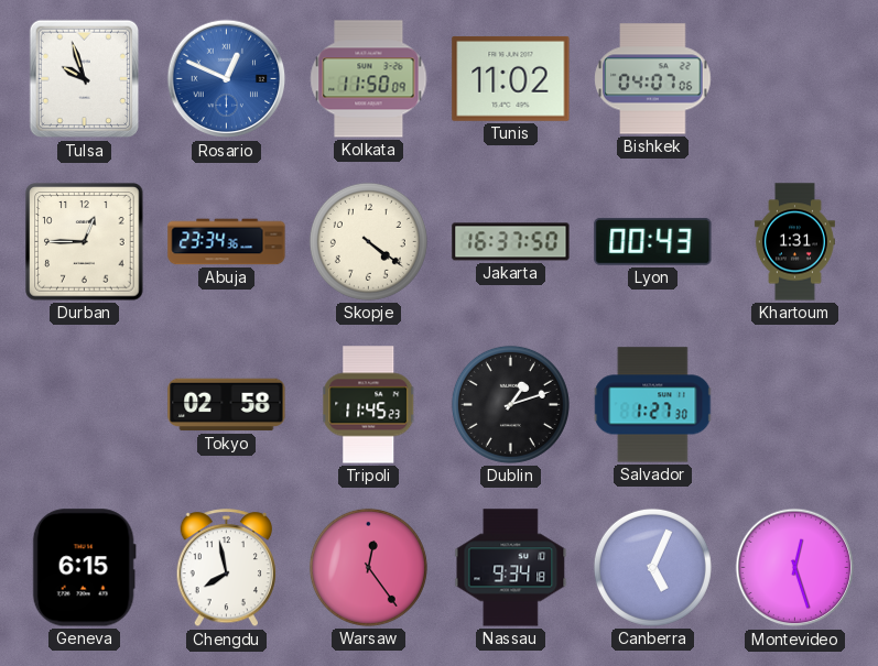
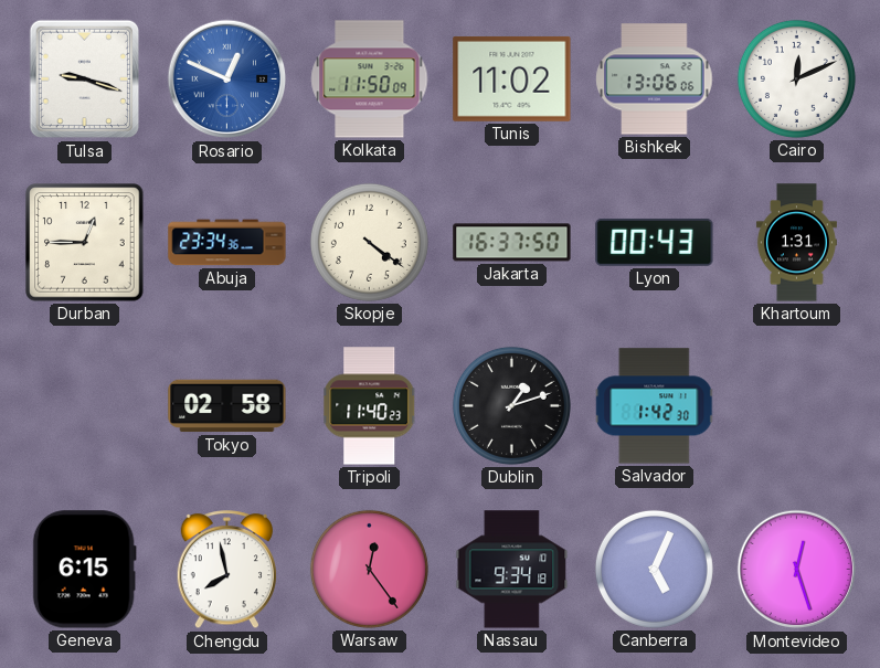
Tulsa: 9:57 -> 9:18 (85, 79)
Bishkek: 04:07 -> 13:06 (655, 79)
Cairo: none -> 12:11 (796, 78)
Tripoli: 11:45 -> 11:40 (370, 406)
Salvador: 1:27 -> 1:42 (655, 406)
